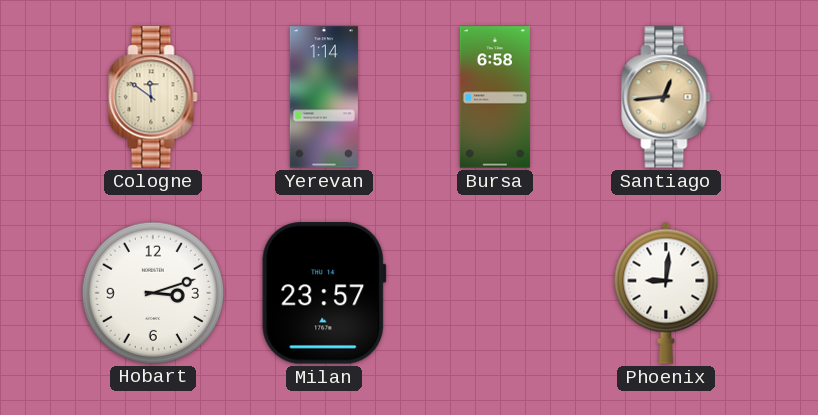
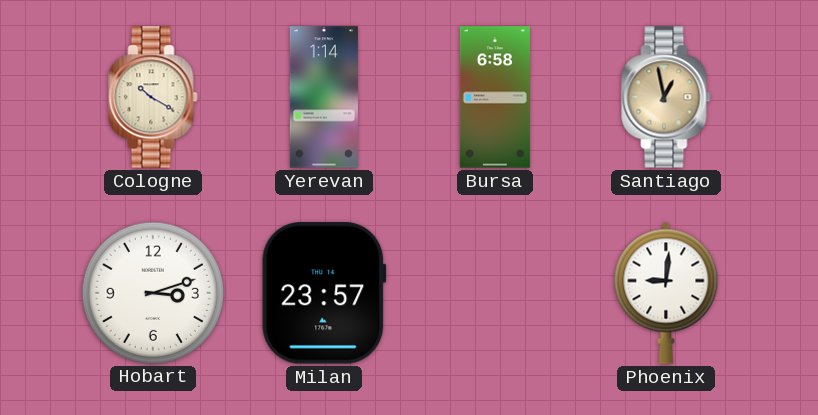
Cologne: 11:51 -> 10:20 (153, 97)
Santiago: 12:44 -> 12:58 (666, 97)
